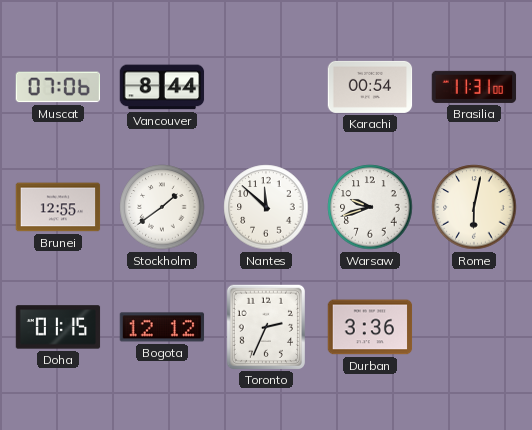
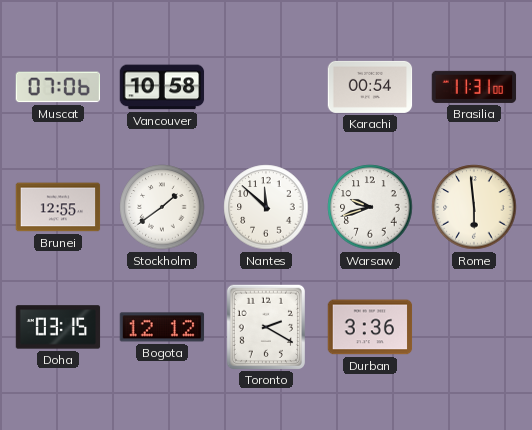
Vancouver: 8:44 -> 10:58 (162, 87)
Rome: 6:02 -> 5:59 (474, 207)
Doha: 01:15 -> 03:15 (58, 327)
Toronto: 2:34 -> 2:20 (265, 326)
